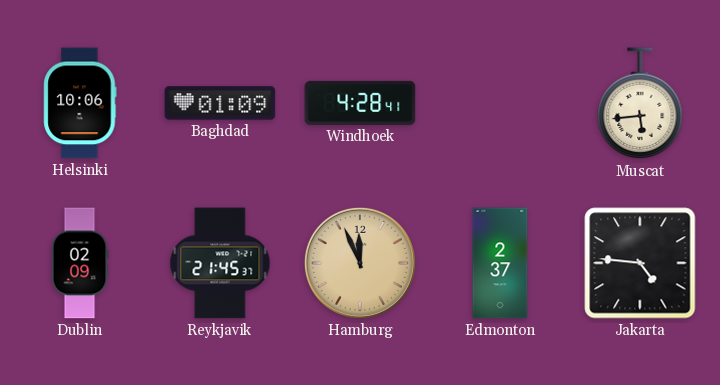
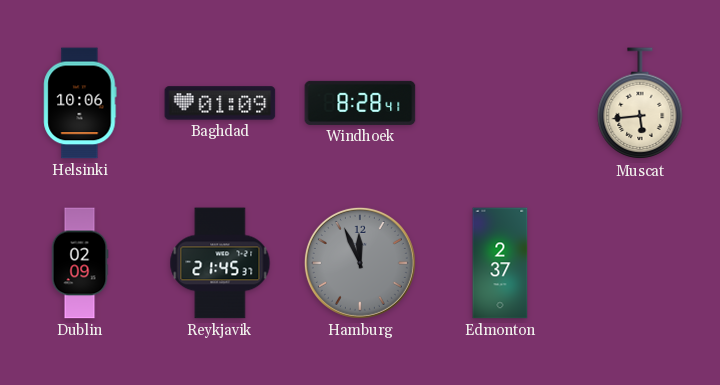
Windhoek: 4:28 -> 8:28 (360, 103)
Hamburg dial: champagne -> grey (360, 263)
Jakarta: 4:46 -> none (640, 263)
